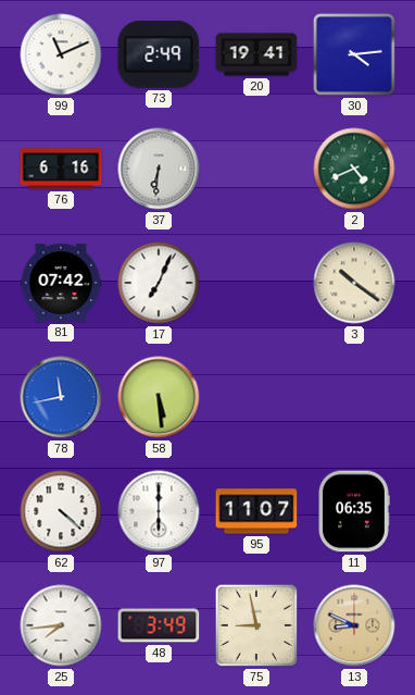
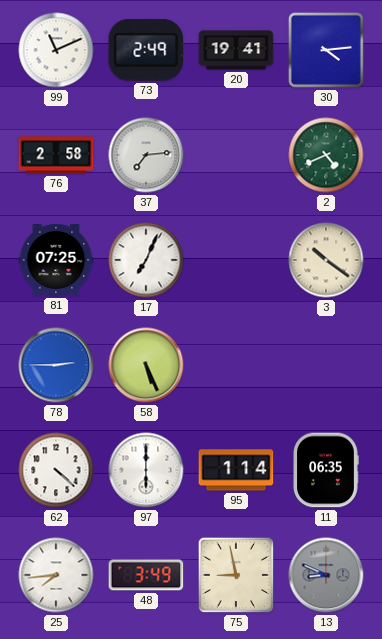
76: 6:16 -> 2:58 (56, 155)
37: 6:31 -> 7:14 (146, 155)
81: 07:42 -> 07:25 (56, 260)
78: 11:43 -> 2:45 (56, 365)
58: 5:29 -> 5:26 (146, 365)
95: 11:07 -> 1:14 (236, 470)
13 dial: champagne -> grey (326, 575)
